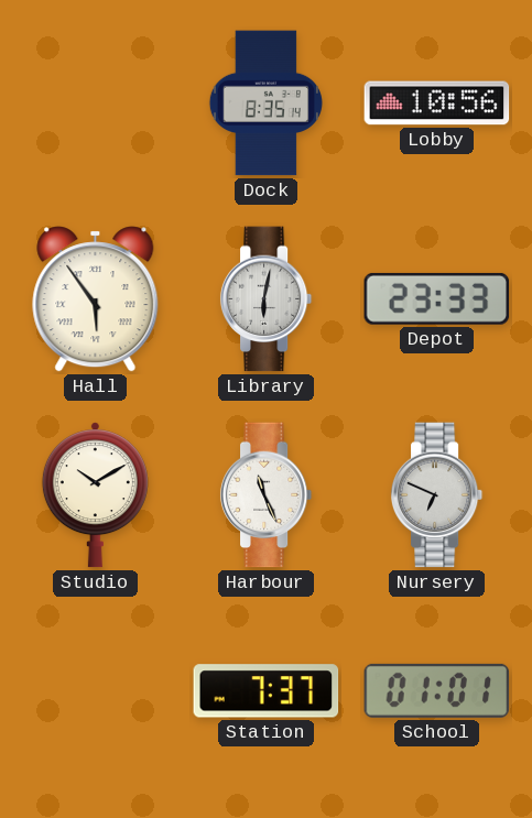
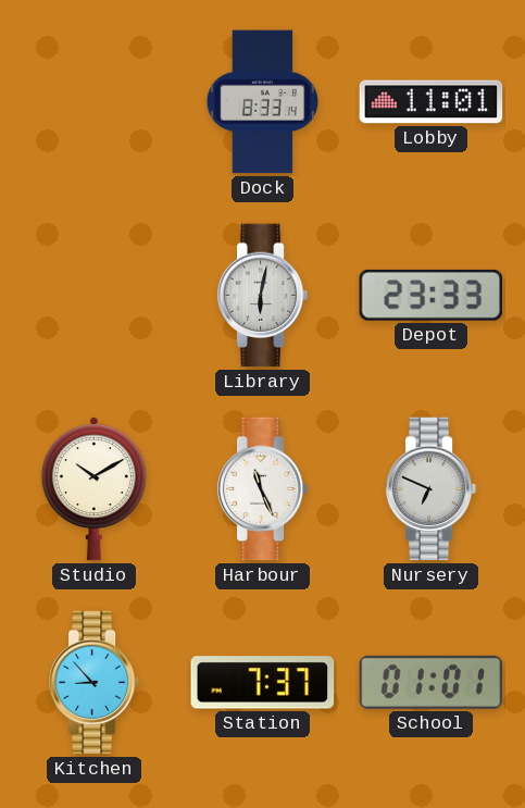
Dock: 8:35 -> 8:33 (262, 102)
Lobby: 10:56 -> 11:01 (432, 102)
Hall: 5:54 -> none (96, 299)
Kitchen: none -> 8:53 (95, 683)
